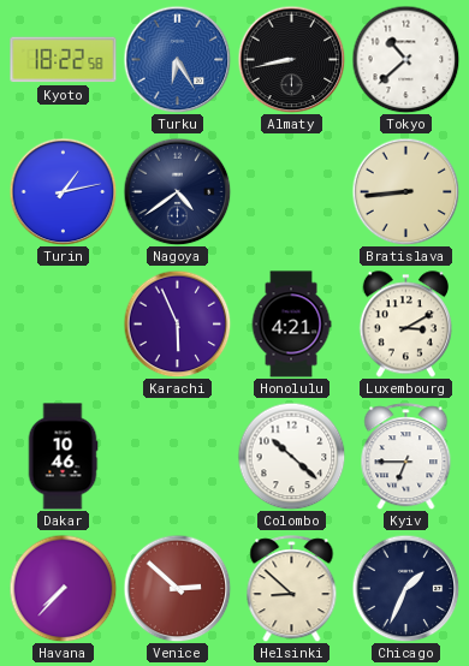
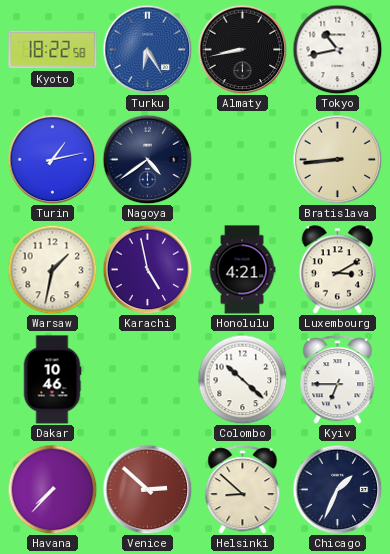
Tokyo: 10:38 -> 10:43 (337, 49)
Warsaw: none -> 1:32 (52, 269)
Karachi: 5:56 -> 4:58 (147, 269)
